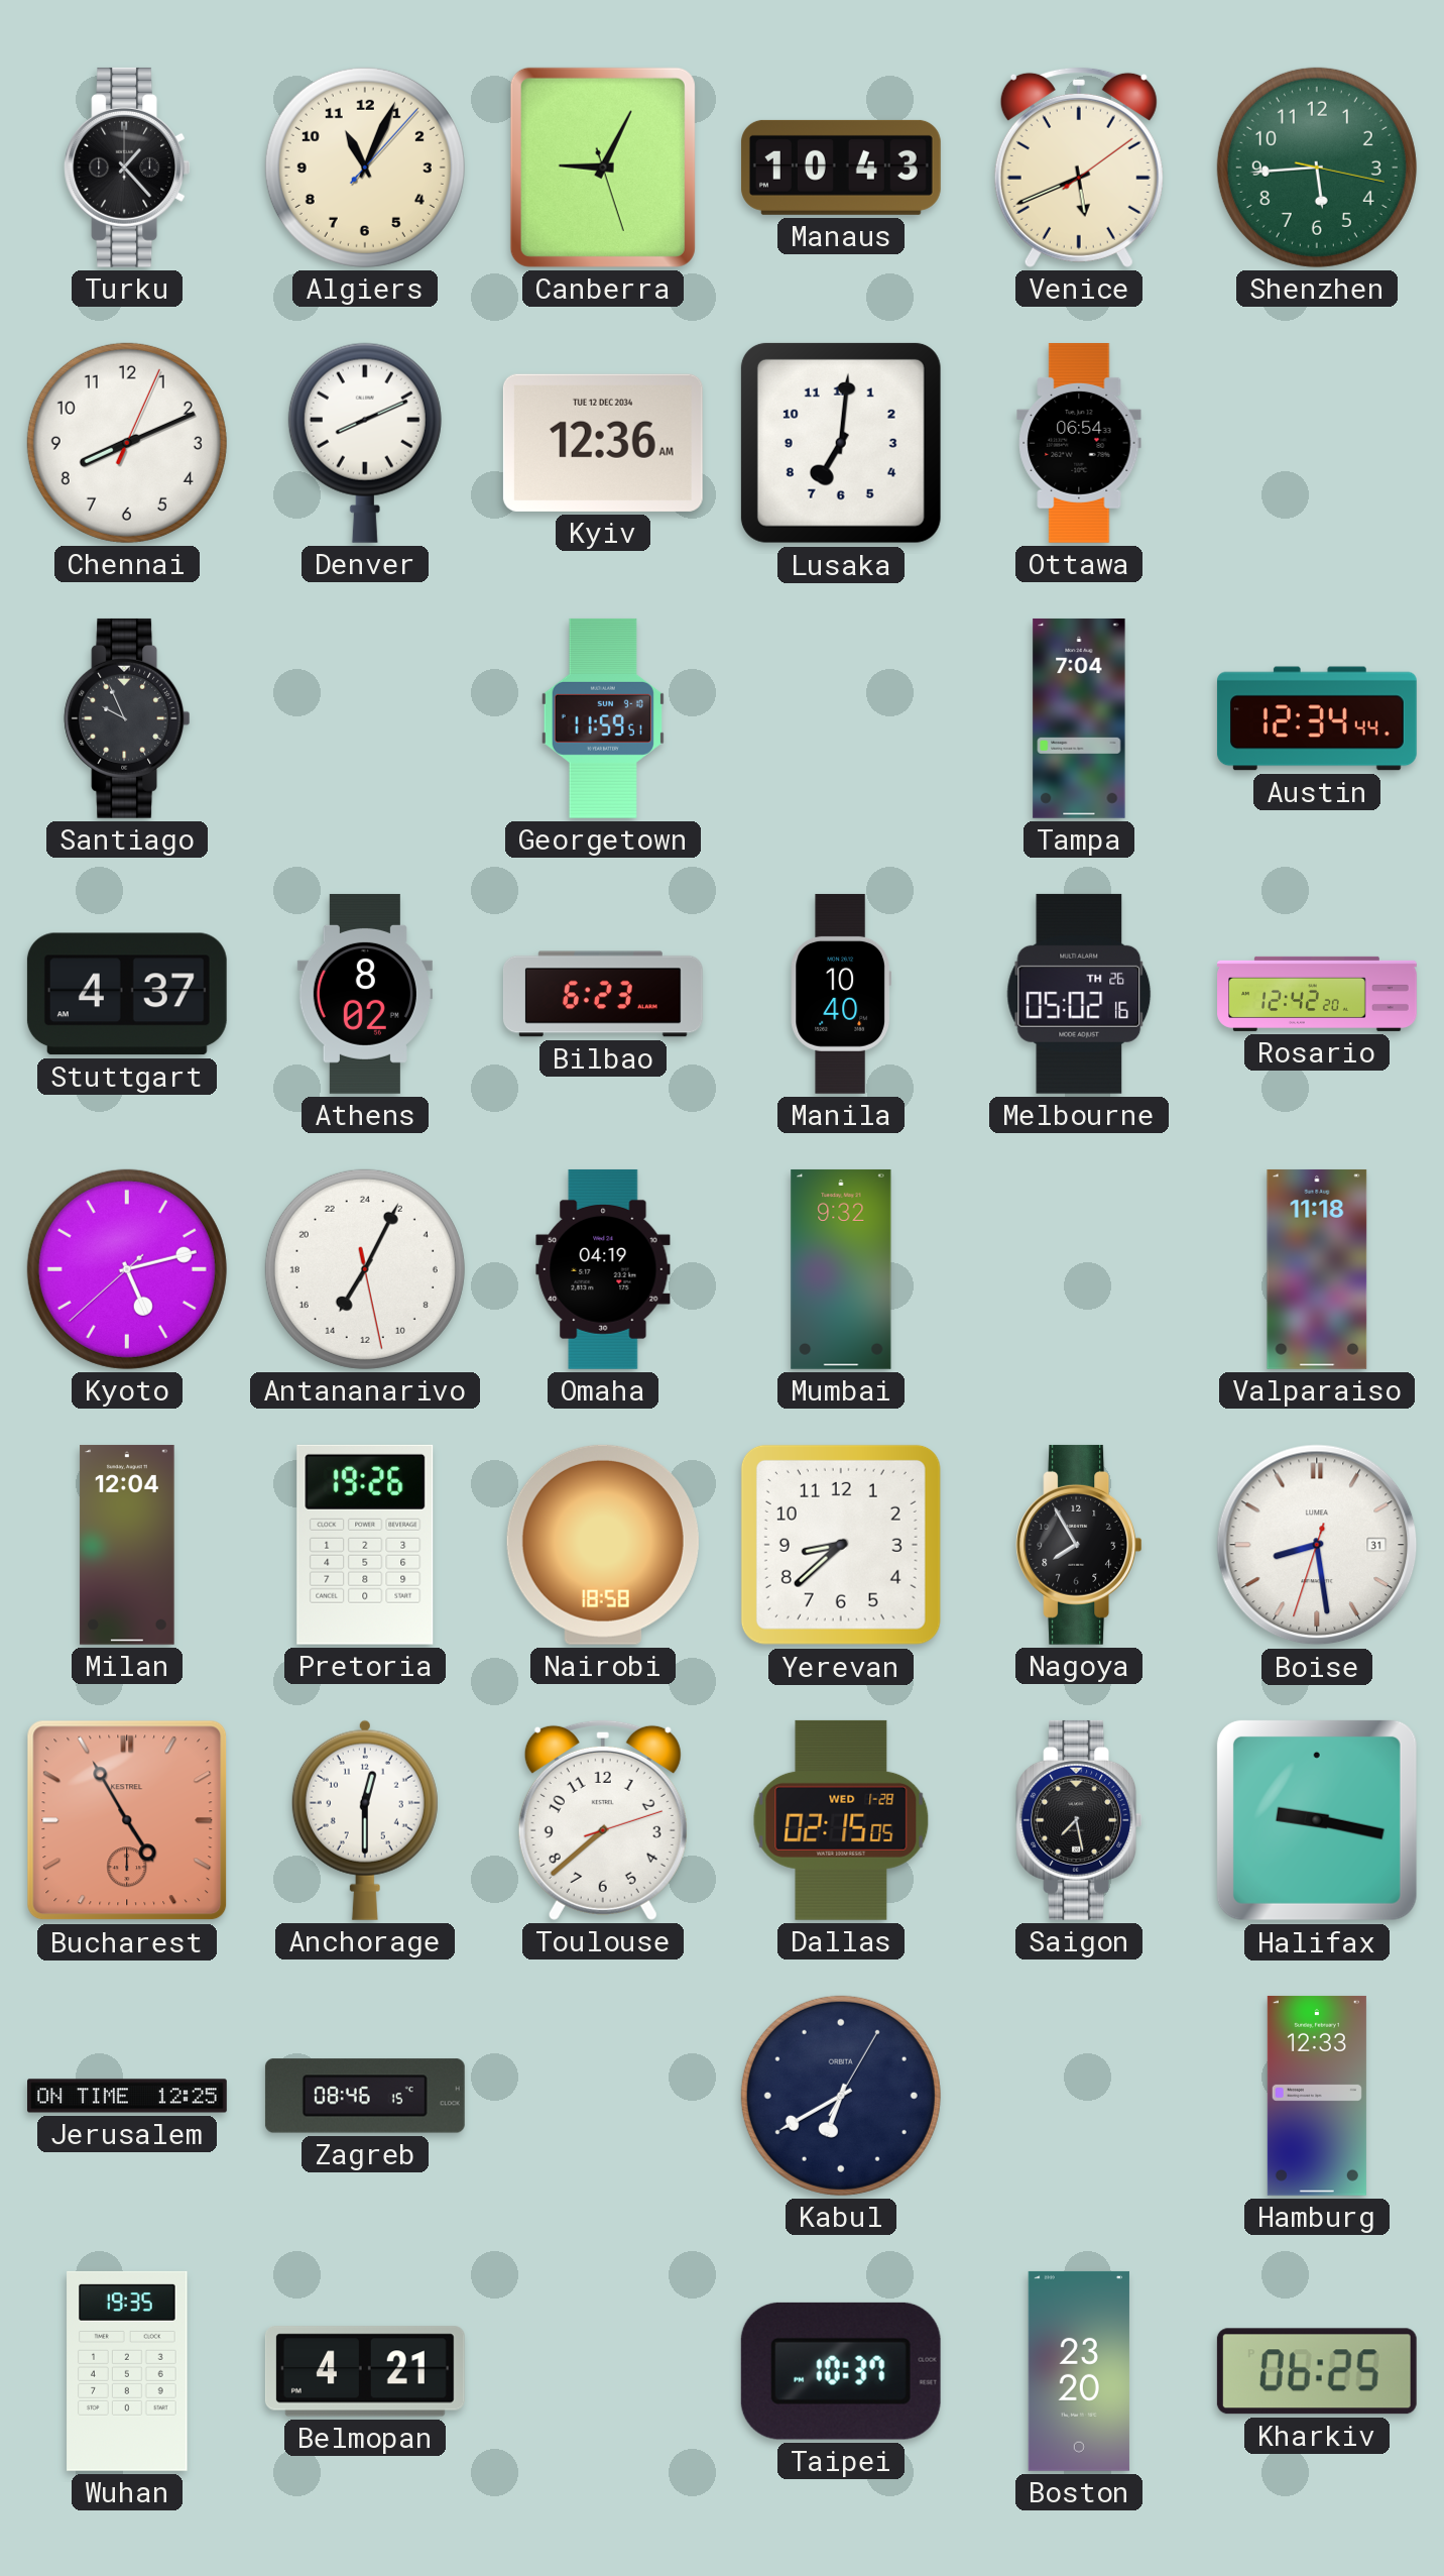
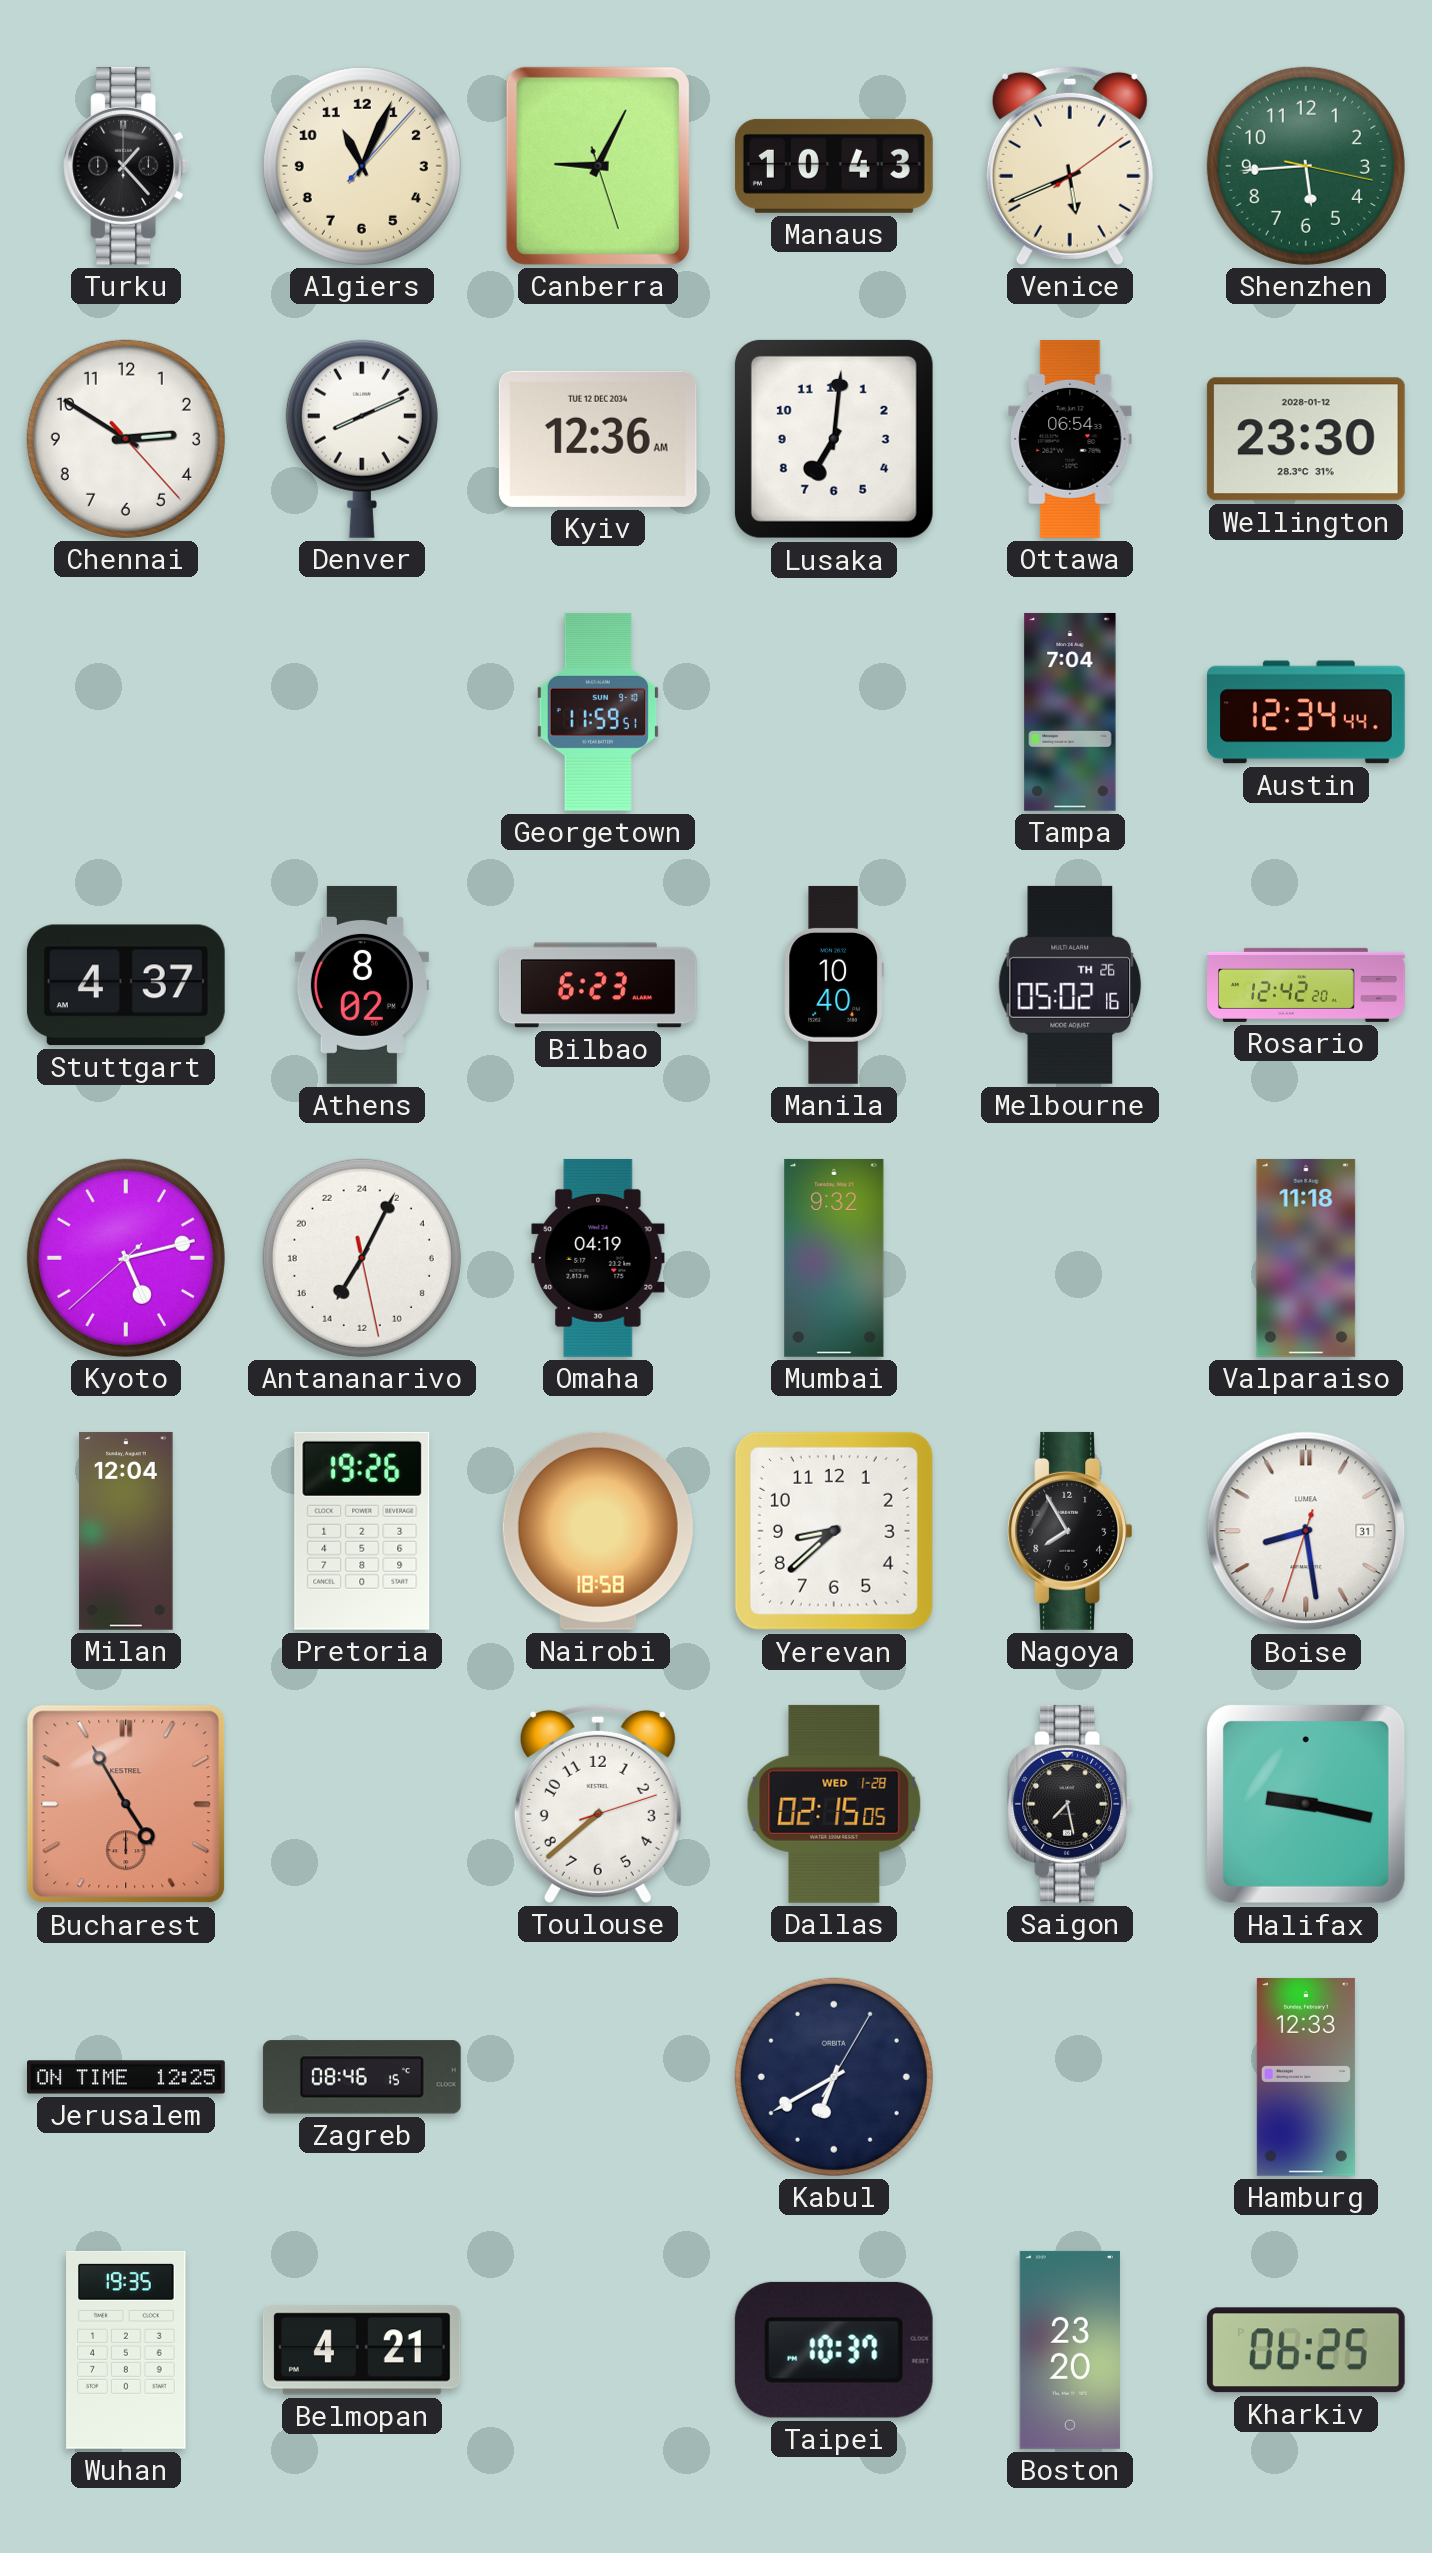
Chennai: 8:11 -> 2:50 (126, 439)
Wellington: none -> 23:30 (1306, 439)
Santiago: 9:56 -> none (127, 718)
Anchorage: 12:30 -> none (365, 1820)
